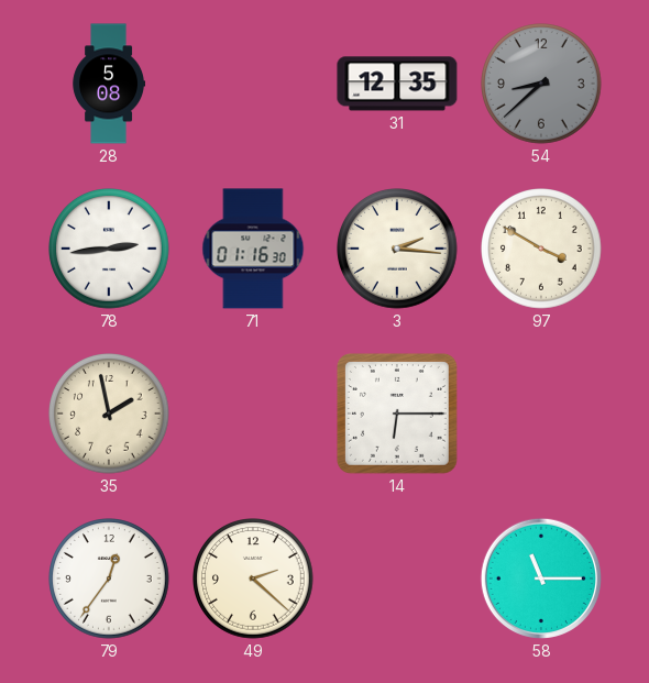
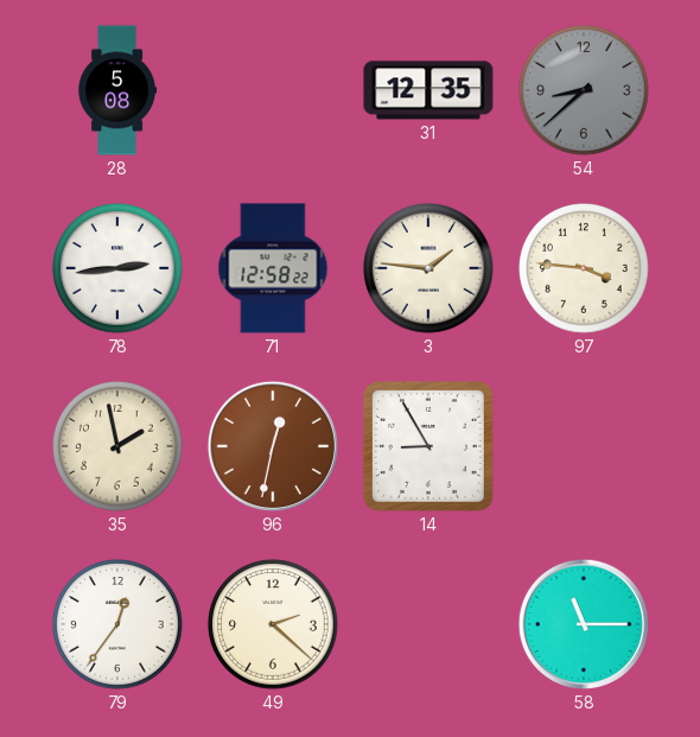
71: 01:16 -> 12:58 (273, 268)
3: 2:16 -> 1:46 (428, 268)
97: 3:50 -> 3:46 (584, 268)
96: none -> 12:32 (273, 446)
14: 6:15 -> 8:55 (428, 446)
